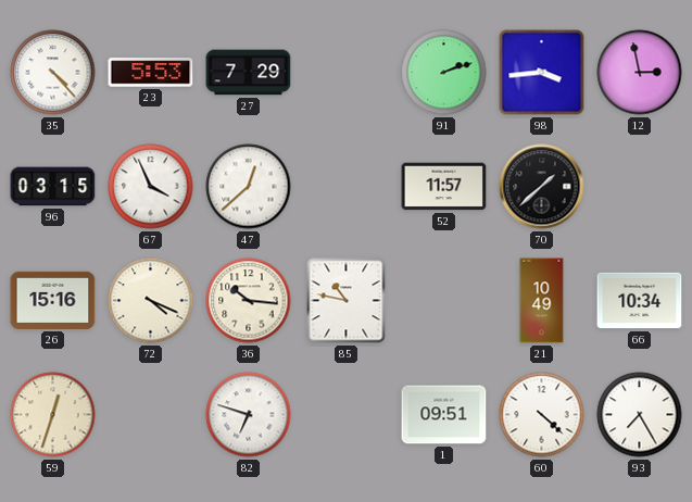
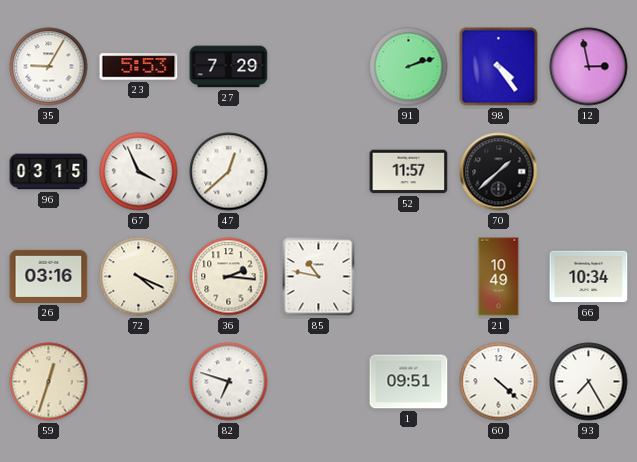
35: 4:23 -> 9:05 (49, 67)
98: 3:44 -> 4:24 (499, 67)
26: 15:16 -> 03:16 (49, 276)
36: 10:16 -> 2:16 (229, 277)
